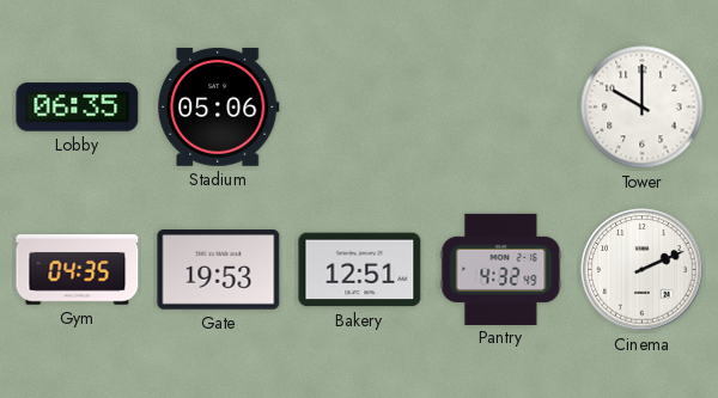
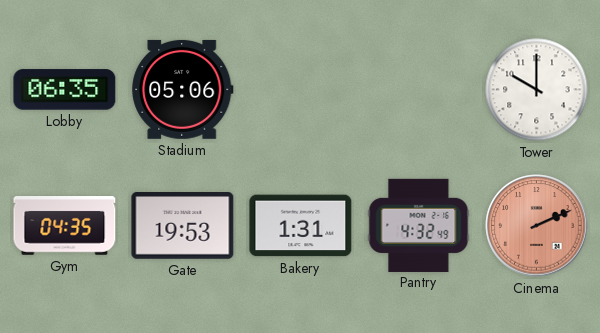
Bakery: 12:51 -> 1:31 (301, 226)
Cinema dial: white -> salmon (537, 226)
